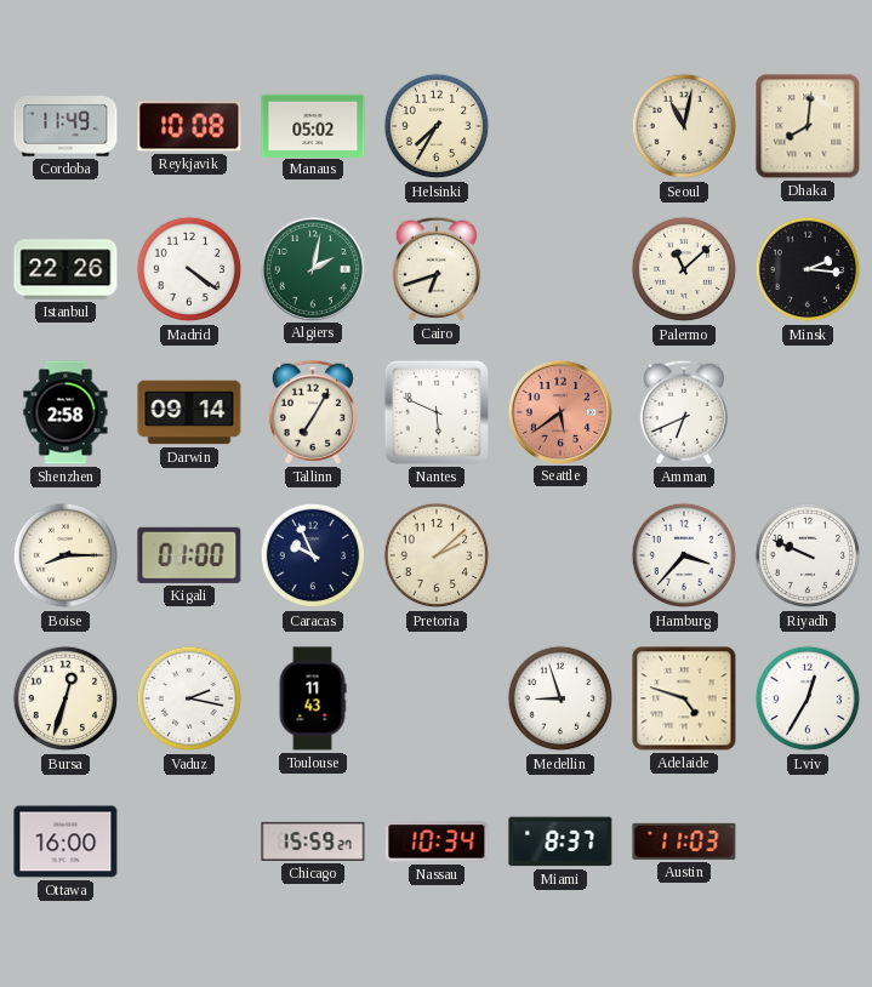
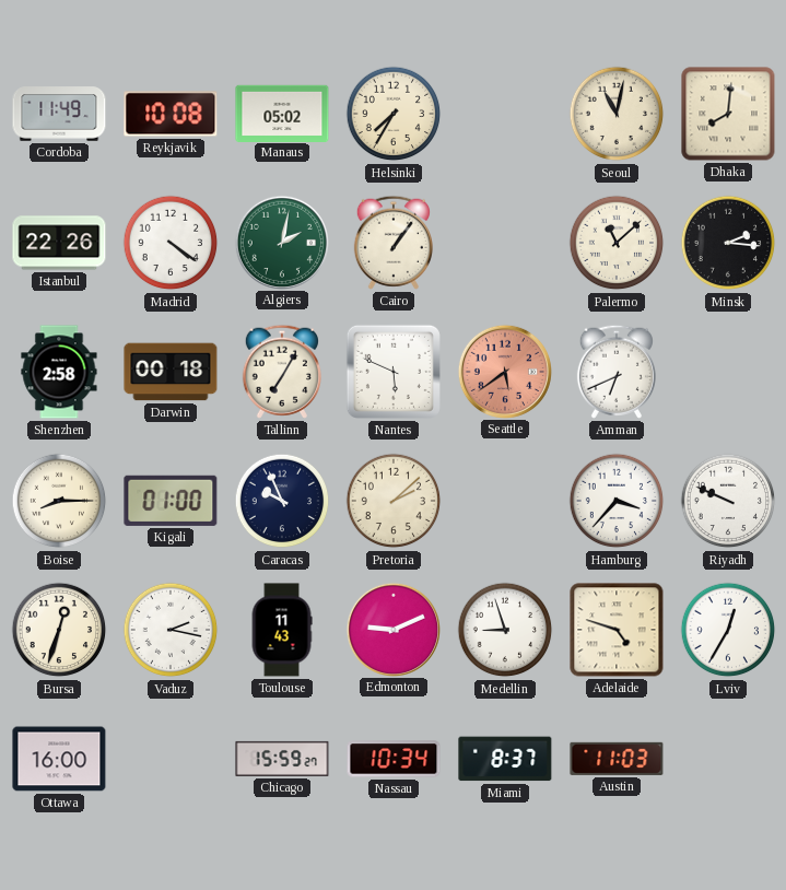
Cairo: 6:42 -> 1:06 (394, 243)
Darwin: 09:14 -> 00:18 (171, 372)
Edmonton: none -> 9:11 (392, 629)
